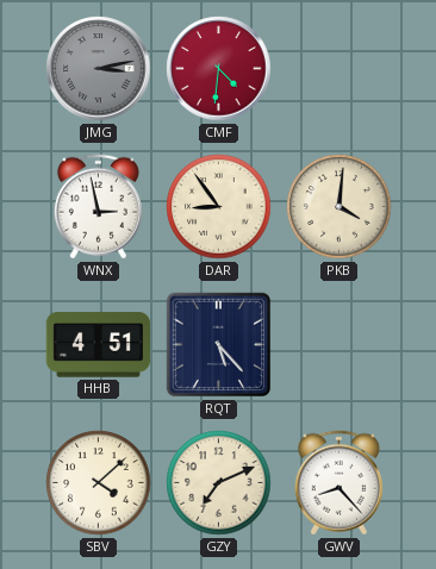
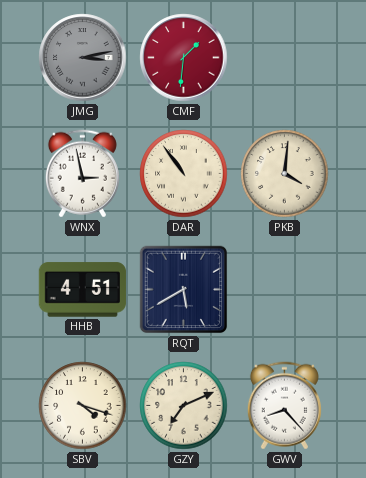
CMF: 4:31 -> 1:31 (184, 58)
DAR: 8:54 -> 10:54 (184, 174)
RQT: 5:23 -> 5:40 (184, 290)
SBV: 4:08 -> 4:18 (83, 406)
